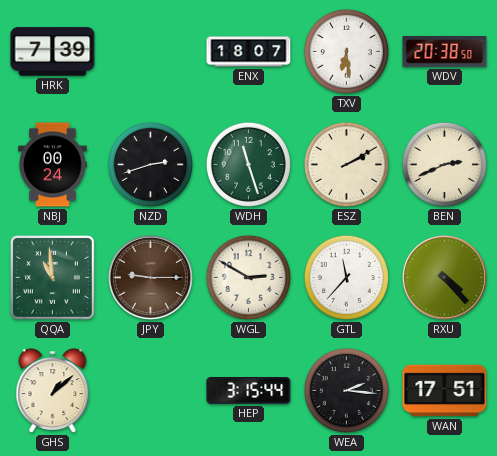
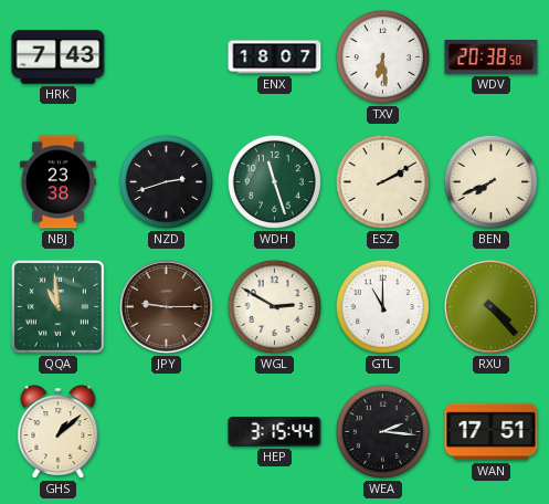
HRK: 7:39 -> 7:43 (59, 57)
NBJ: 00:24 -> 23:38 (59, 182)
BEN: 2:41 -> 7:41 (490, 181)
GTL: 11:37 -> 11:00 (382, 306)
